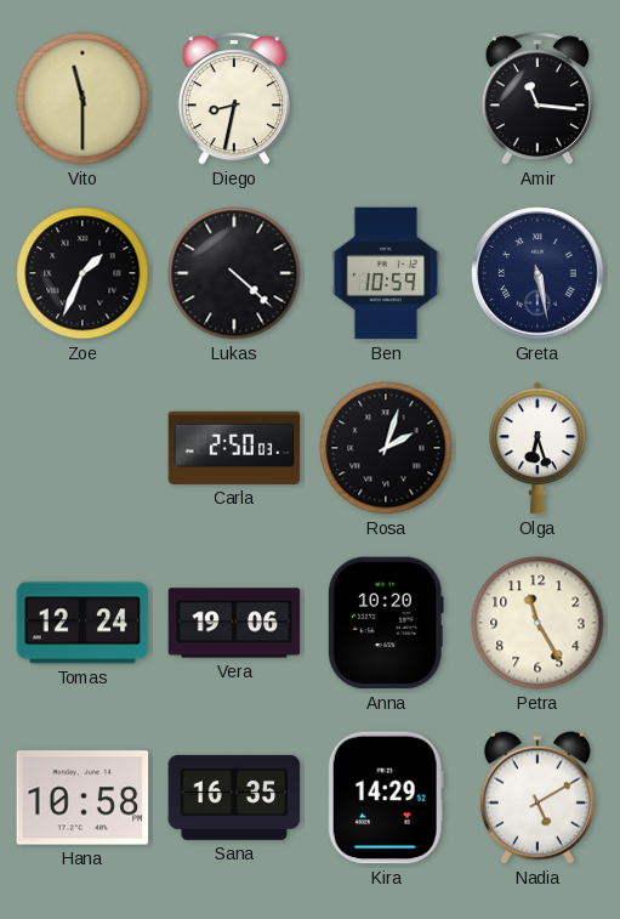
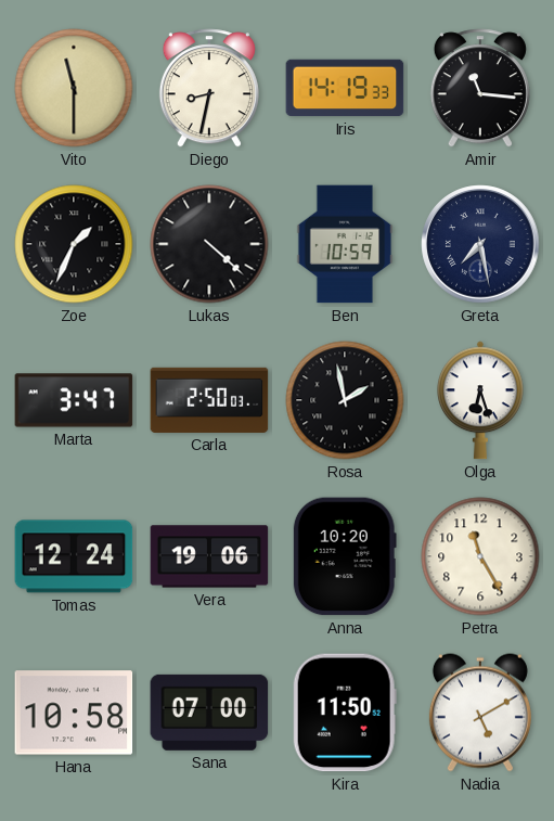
Iris: none -> 14:19 (345, 88)
Greta: 5:28 -> 7:28 (480, 244)
Marta: none -> 3:47 (74, 400)
Rosa: 2:03 -> 1:58 (345, 400)
Sana: 16:35 -> 07:00 (209, 713)
Kira: 14:29 -> 11:50 (345, 713)
